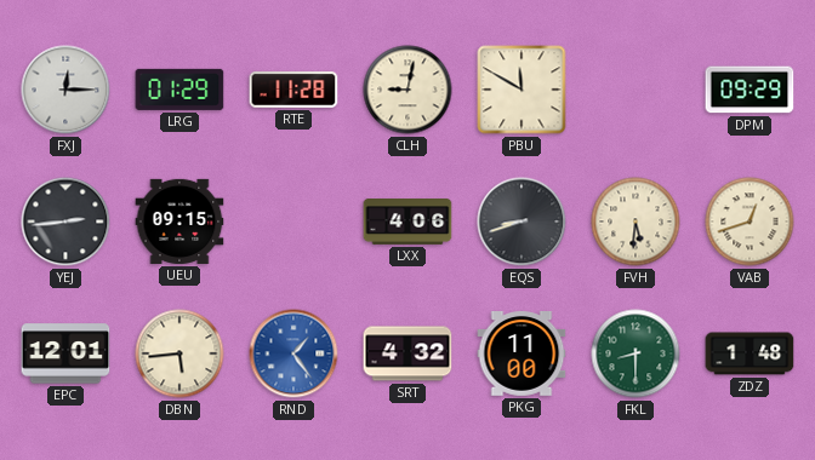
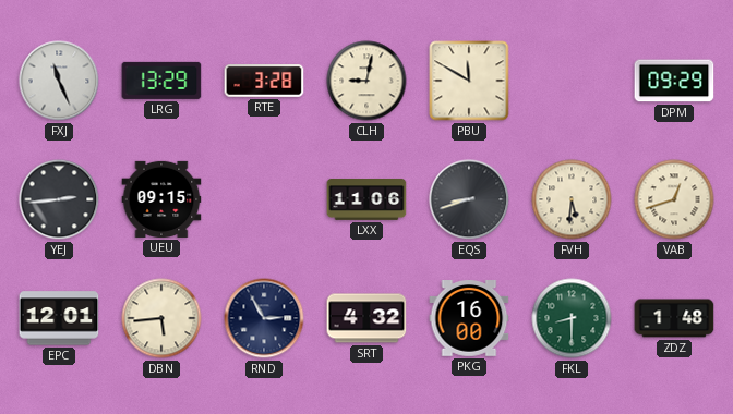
FXJ: 12:15 -> 11:26 (59, 81)
LRG: 01:29 -> 13:29 (161, 81)
RTE: 11:28 -> 3:28 (264, 82)
LXX: 4:06 -> 11:06 (366, 200)
RND: 1:24 -> 2:55 (264, 318)
RND dial: blue -> navy (264, 318)
PKG: 11:00 -> 16:00 (469, 319)
